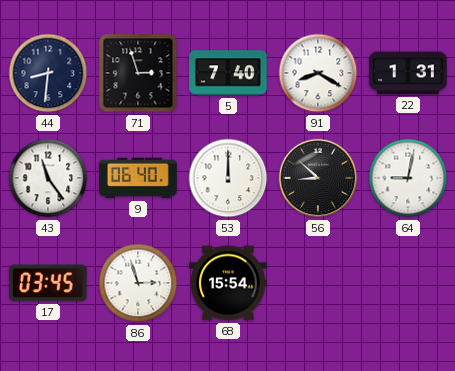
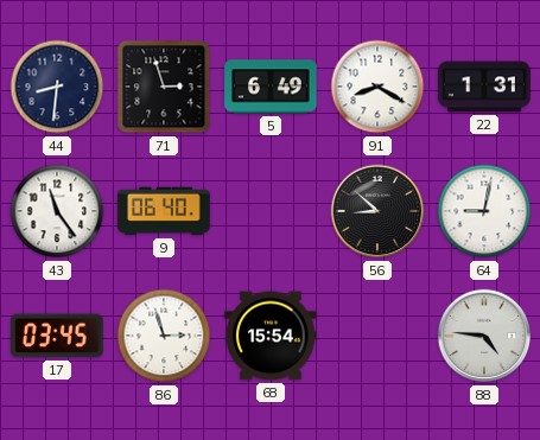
5: 7:40 -> 6:49 (271, 87)
53: 12:00 -> none (228, 178)
88: none -> 4:46 (484, 336)
